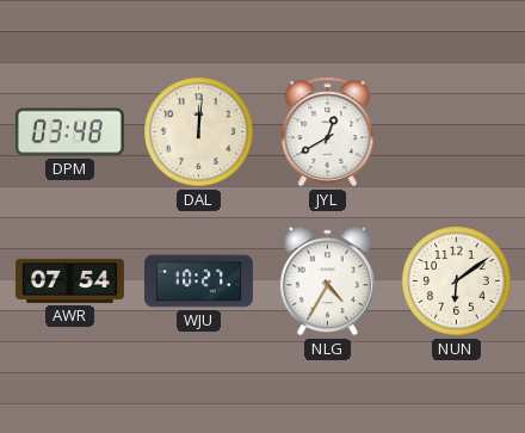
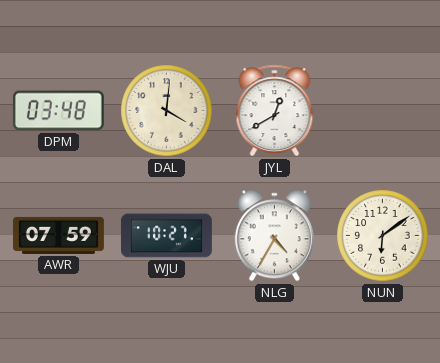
DAL: 12:01 -> 4:01 (167, 111)
AWR: 07:54 -> 07:59 (58, 235)
